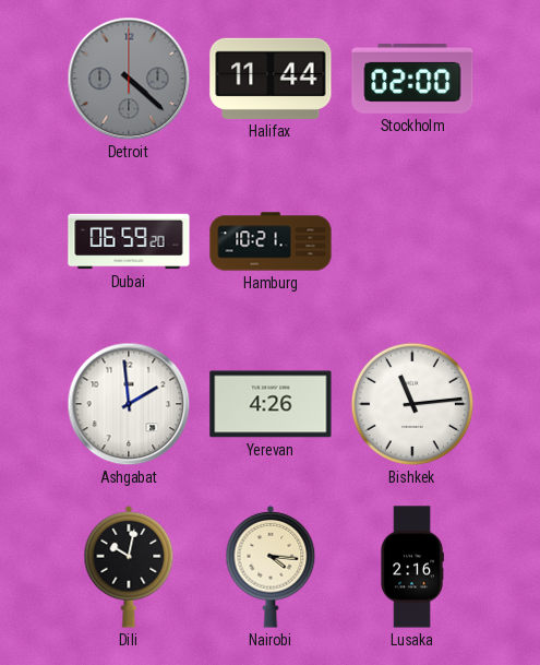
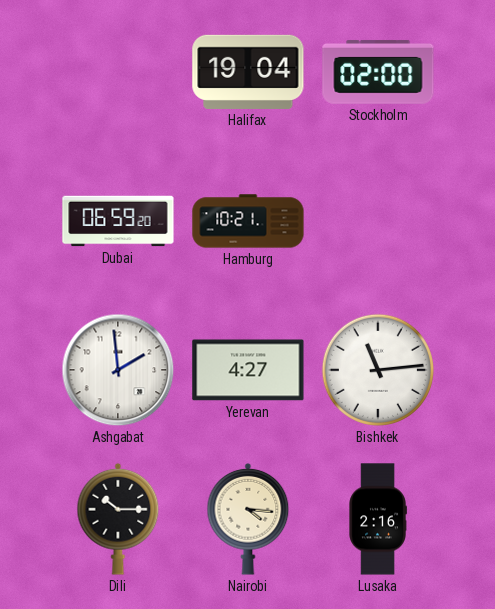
Detroit: 4:22 -> none (129, 79)
Halifax: 11:44 -> 19:04 (248, 72)
Yerevan: 4:26 -> 4:27 (248, 370)
Dili: 10:02 -> 10:15 (118, 519)
